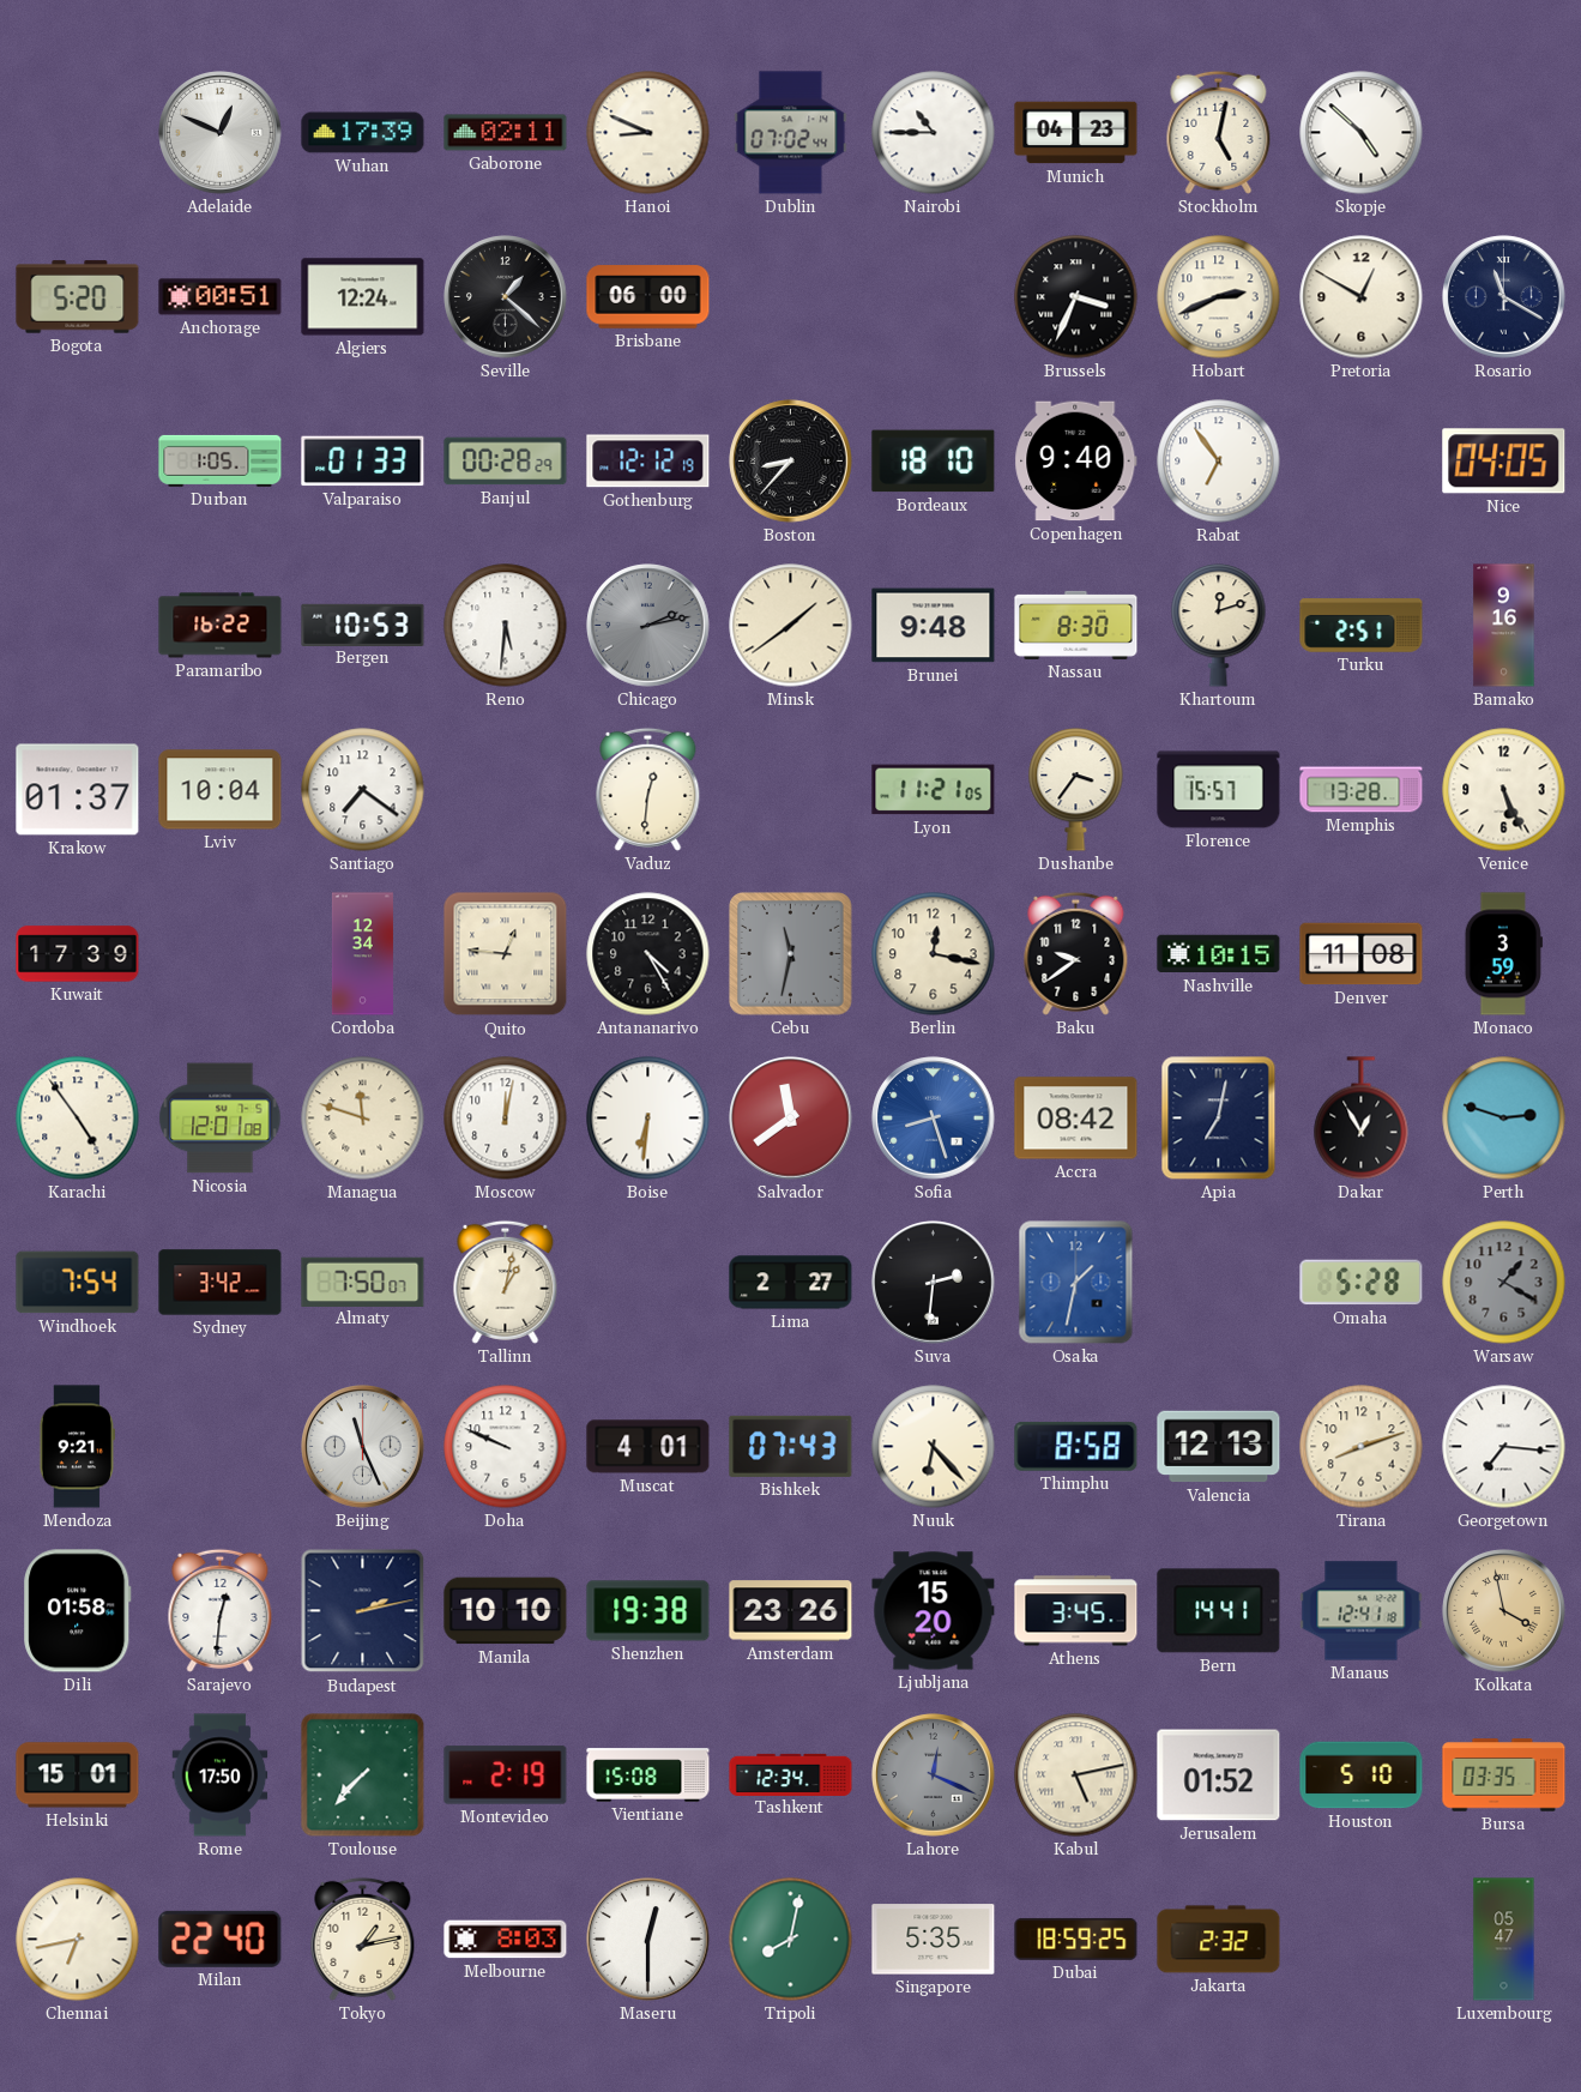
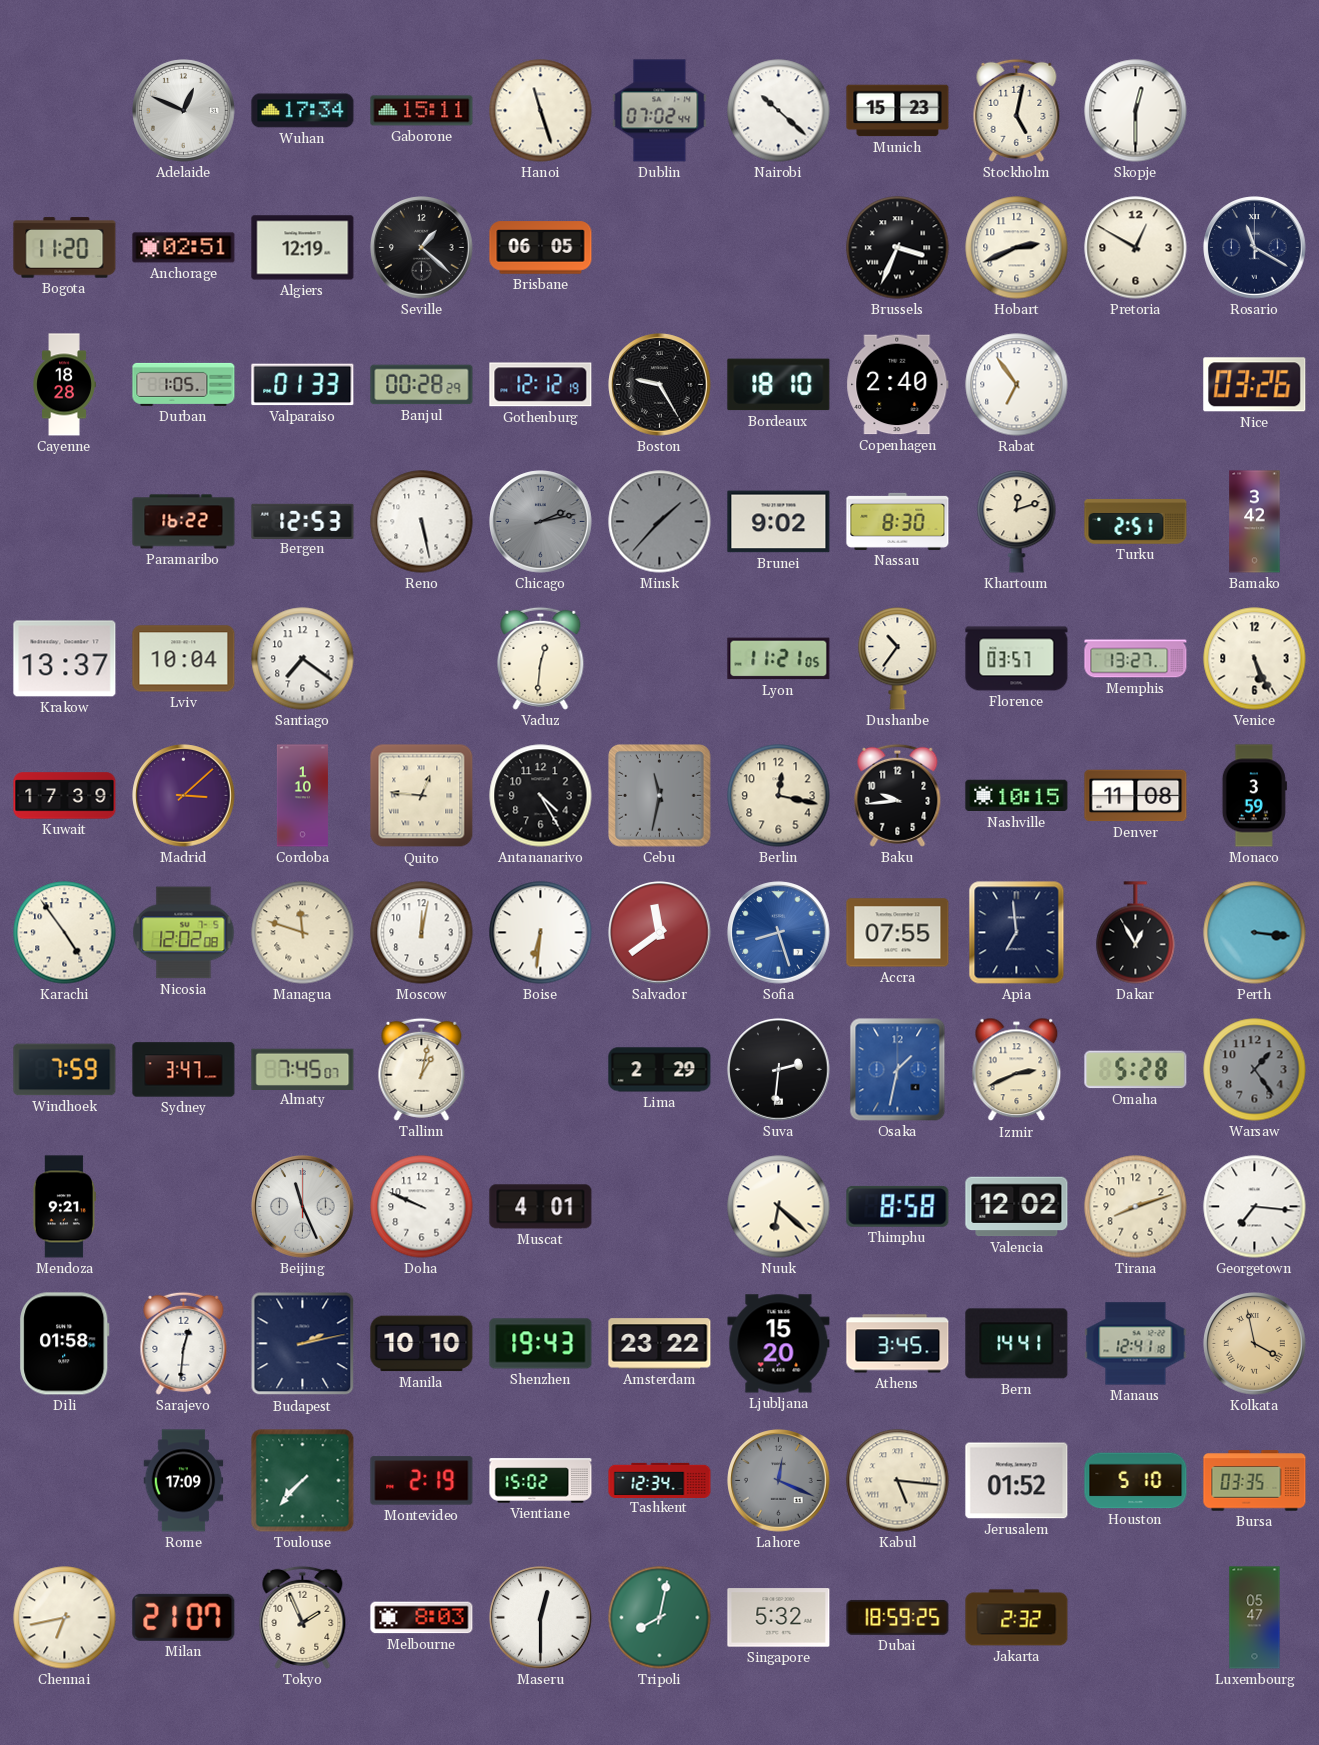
Wuhan: 17:39 -> 17:34 (303, 111)
Gaborone: 02:11 -> 15:11 (422, 111)
Hanoi: 8:49 -> 11:27 (541, 111)
Nairobi: 10:45 -> 10:22 (779, 111)
Munich: 04:23 -> 15:23 (898, 111)
Skopje: 4:52 -> 12:30 (1136, 111)
Bogota: 5:20 -> 11:20 (65, 248)
Anchorage: 00:51 -> 02:51 (184, 248)
Algiers: 12:24 -> 12:19 (303, 248)
Brisbane: 06:00 -> 06:05 (541, 248)
Cayenne: none -> 18:28 (64, 385)
Boston: 8:37 -> 9:25 (660, 385)
Copenhagen: 9:40 -> 2:40 (898, 385)
Nice: 04:05 -> 03:26 (1255, 385)
Bergen: 10:53 -> 12:53 (303, 521)
Reno: 5:31 -> 5:28 (422, 522)
Minsk: 1:39 -> 1:37 (660, 522)
Minsk dial: cream -> grey (660, 522)
Brunei: 9:48 -> 9:02 (779, 522)
Bamako: 9:16 -> 3:42 (1255, 522)
Krakow: 01:37 -> 13:37 (65, 659)
Dushanbe: 3:36 -> 10:36 (898, 659)
Florence: 15:57 -> 03:57 (1017, 659)
Memphis: 13:28 -> 13:27 (1136, 659)
Madrid: none -> 3:08 (184, 796)
Cordoba: 12:34 -> 1:10 (302, 796)
Baku: 9:39 -> 9:44 (898, 795)
Nicosia: 12:01 -> 12:02 (184, 933)
Accra: 08:42 -> 07:55 (898, 933)
Apia: 7:02 -> 6:59 (1017, 933)
Perth: 2:48 -> 3:16 (1255, 933)
Windhoek: 7:54 -> 7:59 (65, 1070)
Sydney: 3:42 -> 3:47 (184, 1070)
Almaty: 7:50 -> 7:45 (303, 1069)
Lima: 2:27 -> 2:29 (660, 1070)
Izmir: none -> 2:41 (1017, 1070)
Warsaw: 1:20 -> 1:24 (1255, 1070)
Bishkek: 07:43 -> none (791, 1446)
Nuuk: 6:23 -> 6:22 (779, 1207)
Valencia: 12:13 -> 12:02 (1017, 1207)
Shenzhen: 19:38 -> 19:43 (541, 1344)
Amsterdam: 23:26 -> 23:22 (660, 1344)
Helsinki: 15:01 -> none (78, 1776)
Rome: 17:50 -> 17:09 (184, 1481)
Vientiane: 15:08 -> 15:02 (541, 1481)
Kabul: 5:13 -> 5:16 (898, 1481)
Milan: 22:40 -> 21:07 (184, 1617)
Tokyo: 1:13 -> 1:56 (303, 1617)
Singapore: 5:35 -> 5:32 (779, 1618)
